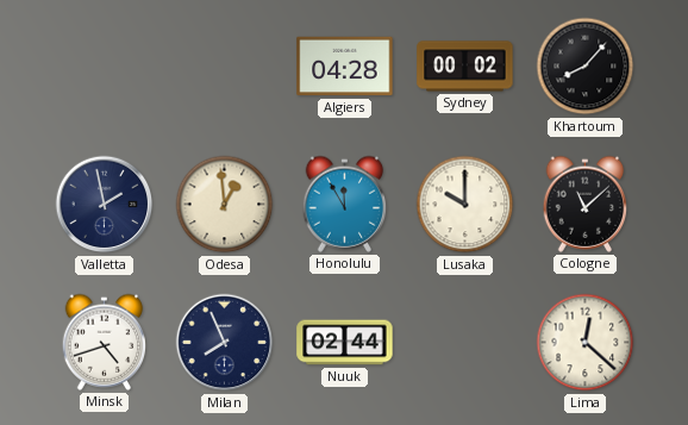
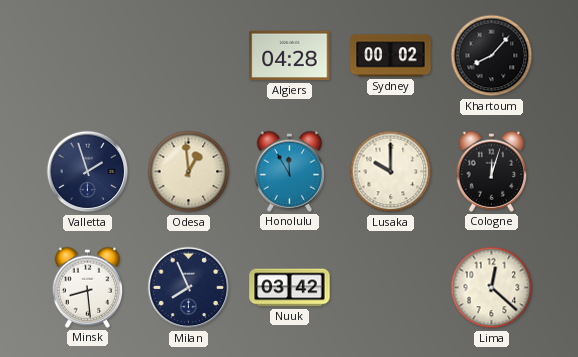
Valletta: 1:58 -> 1:57 (88, 172)
Cologne: 11:08 -> 12:03 (492, 171)
Minsk: 4:42 -> 8:29 (88, 287)
Nuuk: 02:44 -> 03:42 (290, 288)
